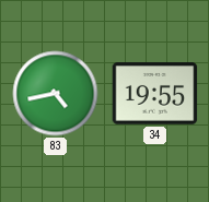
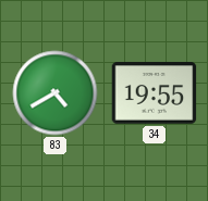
83: 4:43 -> 4:40 (56, 93)
